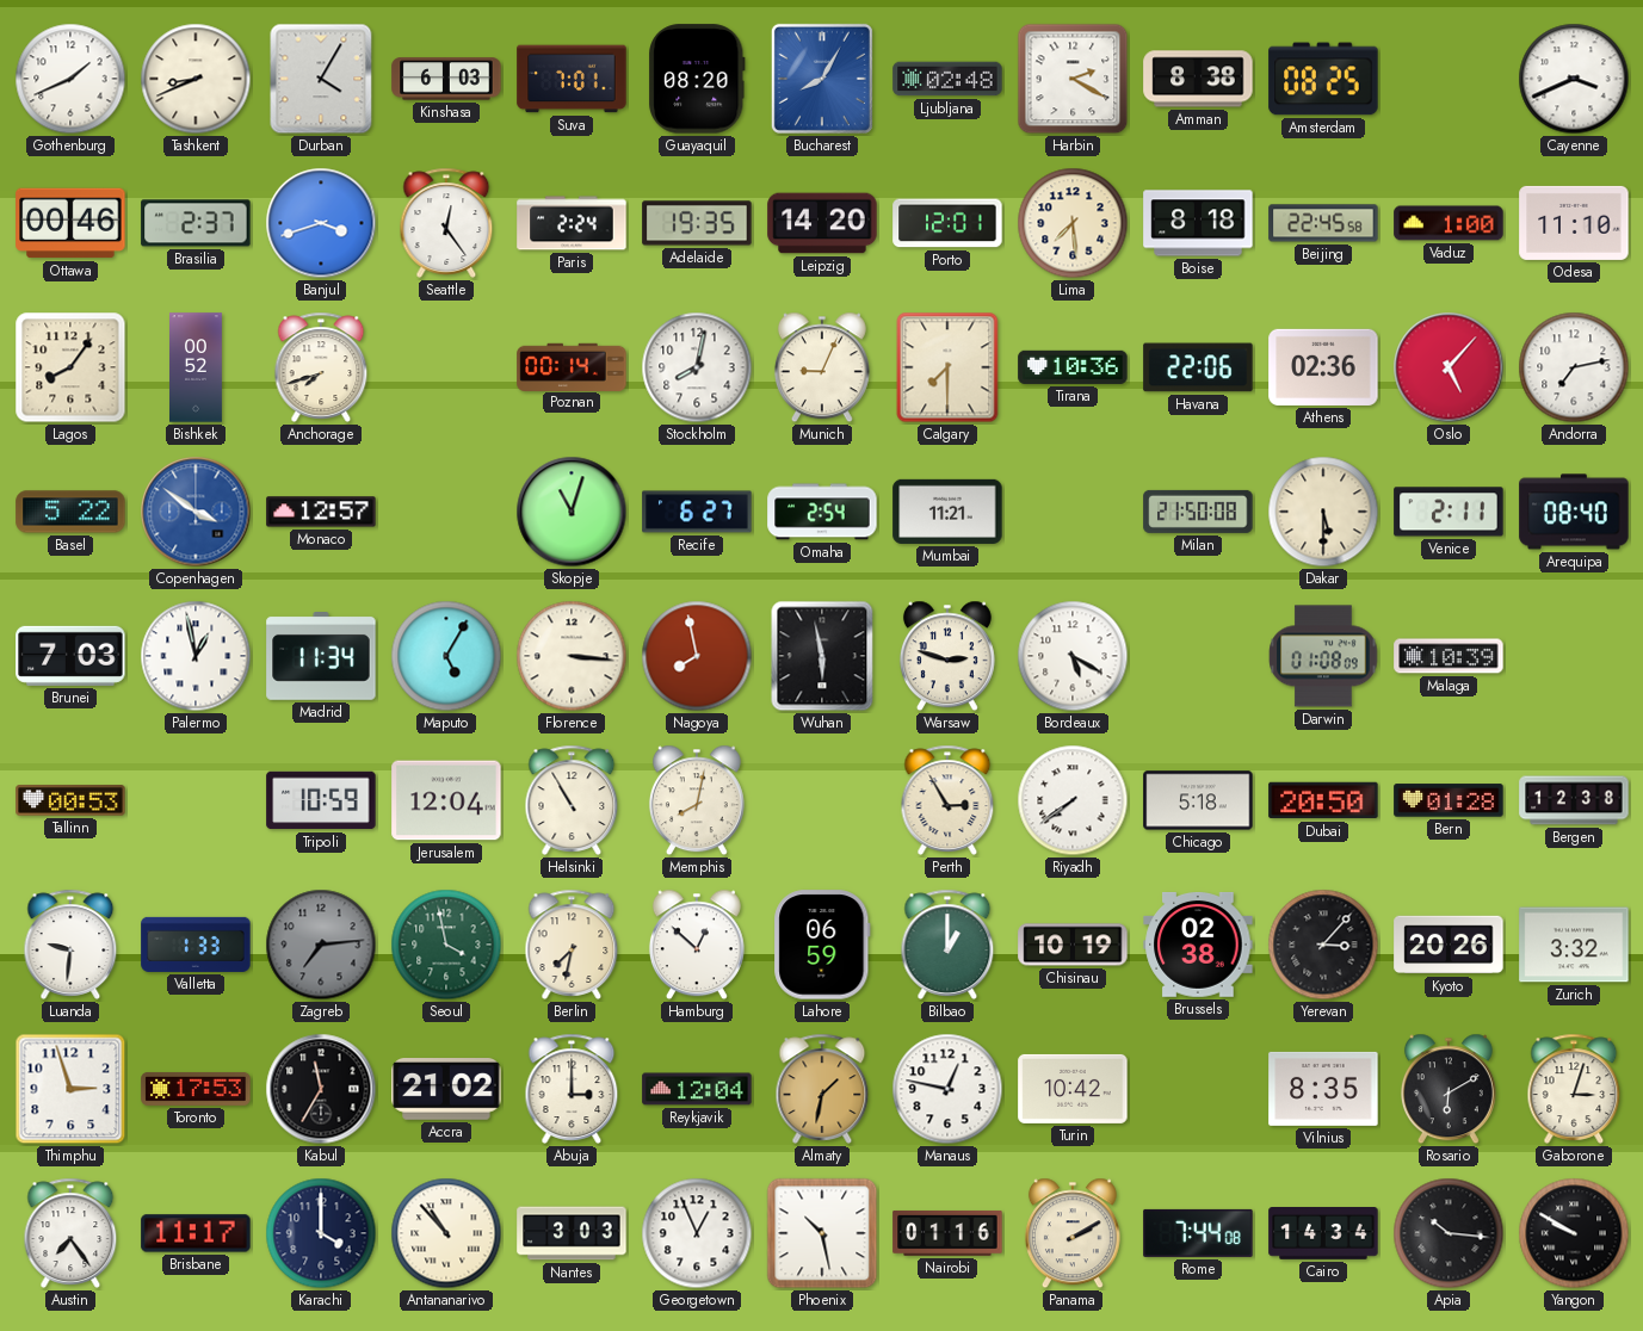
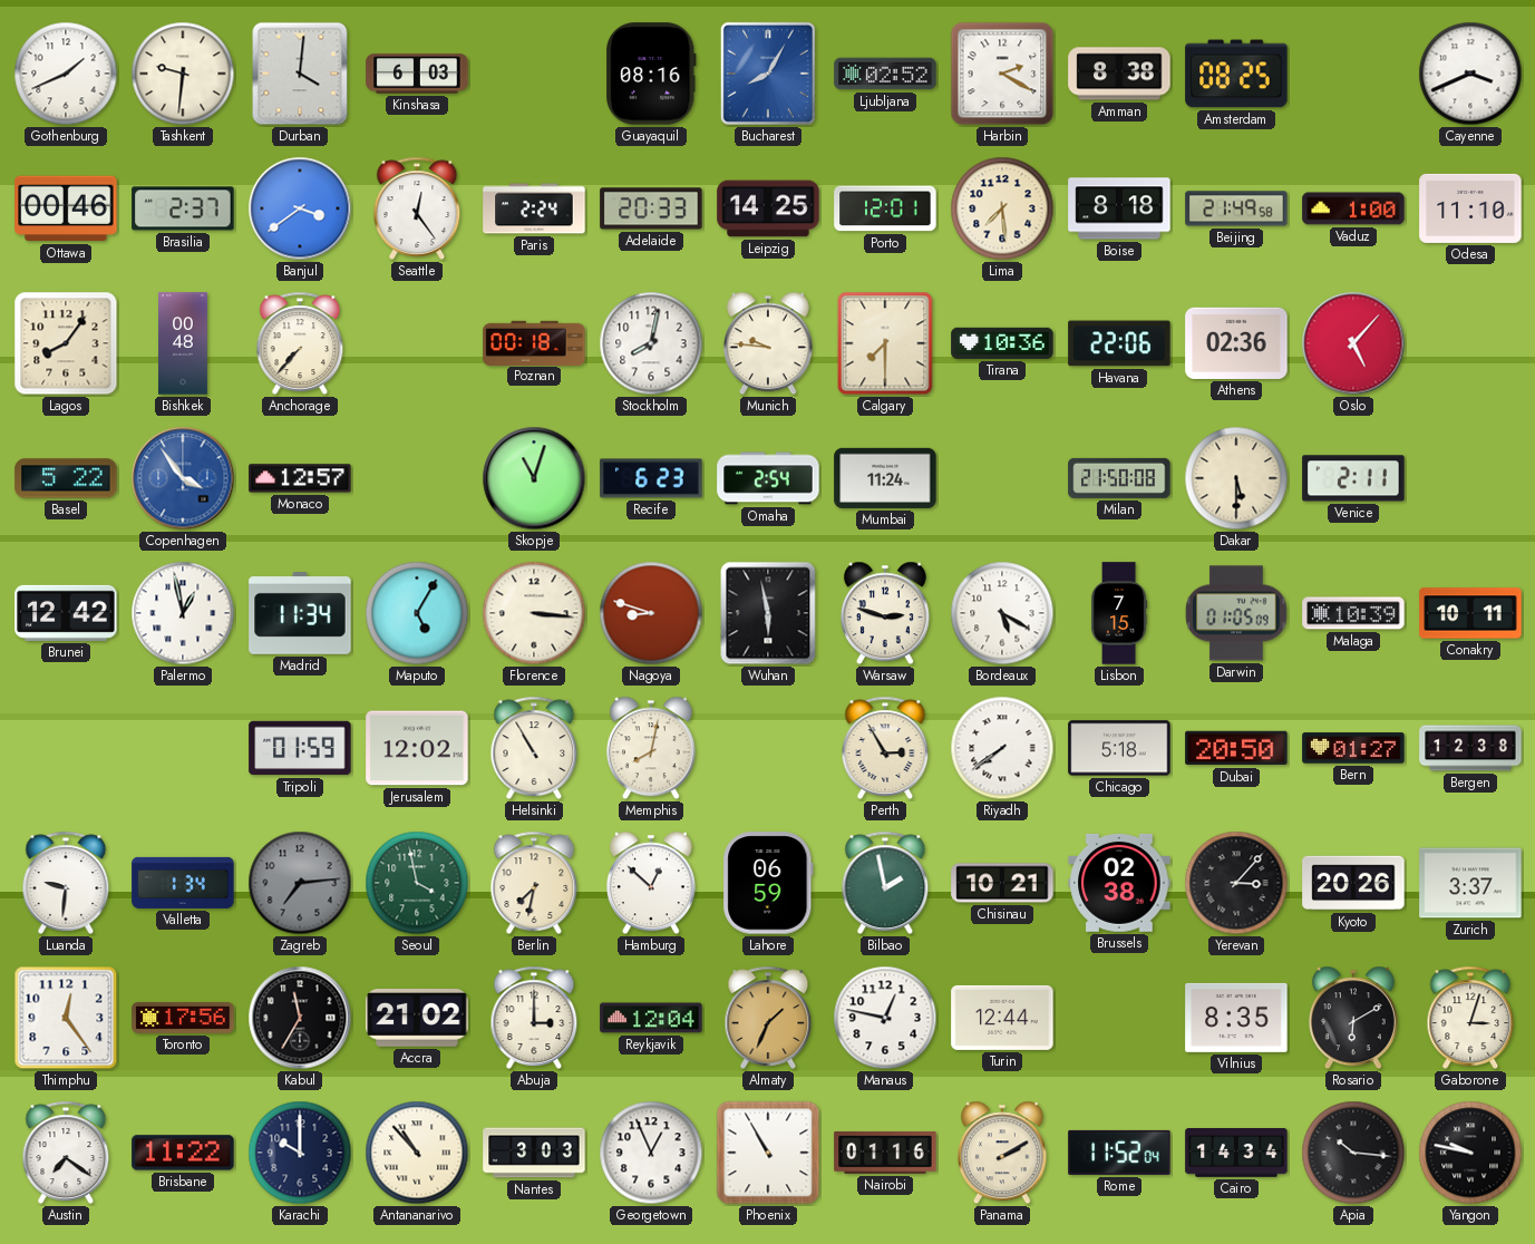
Tashkent: 8:41 -> 9:31 (183, 74)
Durban: 4:05 -> 4:01 (300, 74)
Suva: 7:01 -> none (572, 79)
Guayaquil: 08:20 -> 08:16 (651, 74)
Ljubljana: 02:48 -> 02:52 (885, 74)
Banjul: 3:42 -> 3:39 (300, 208)
Adelaide: 19:35 -> 20:33 (651, 208)
Leipzig: 14:20 -> 14:25 (768, 208)
Beijing: 22:45 -> 21:49 (1236, 208)
Bishkek: 00:52 -> 00:48 (184, 343)
Anchorage: 7:42 -> 7:37 (300, 343)
Poznan: 00:14 -> 00:18 (534, 342)
Munich: 9:04 -> 9:46 (768, 343)
Andorra: 7:13 -> none (1574, 367)
Copenhagen: 3:51 -> 3:54 (183, 478)
Recife: 6:27 -> 6:23 (651, 478)
Mumbai: 11:21 -> 11:24 (885, 478)
Arequipa: 08:40 -> none (1574, 512)
Brunei: 7:03 -> 12:42 (66, 613)
Nagoya: 7:58 -> 8:48 (651, 613)
Lisbon: none -> 7:15 (1119, 613)
Darwin: 01:08 -> 01:05 (1236, 613)
Conakry: none -> 10:11 (1470, 613)
Tallinn: 00:53 -> none (70, 800)
Tripoli: 10:59 -> 01:59 (300, 748)
Jerusalem: 12:04 -> 12:02 (417, 748)
Bern: 01:28 -> 01:27 (1353, 748)
Valletta: 1:33 -> 1:34 (183, 883)
Bilbao: 1:00 -> 1:58 (885, 883)
Chisinau: 10:19 -> 10:21 (1002, 883)
Zurich: 3:32 -> 3:37 (1470, 883)
Thimphu: 2:57 -> 12:24 (66, 1018)
Toronto: 17:53 -> 17:56 (183, 1018)
Almaty: 1:32 -> 1:34 (768, 1018)
Turin: 10:42 -> 12:44 (1002, 1018)
Austin: 7:24 -> 7:21 (66, 1153)
Brisbane: 11:17 -> 11:22 (183, 1153)
Karachi: 4:00 -> 10:00 (300, 1153)
Phoenix: 10:28 -> 10:55 (768, 1153)
Rome: 7:44 -> 11:52 (1119, 1153)
Yangon: 9:50 -> 9:47 (1470, 1153)
